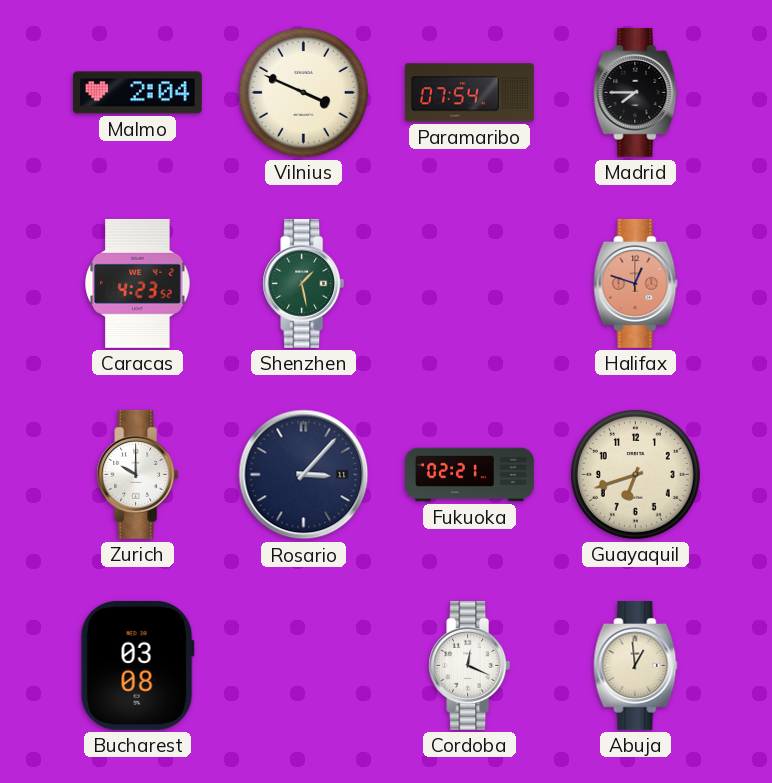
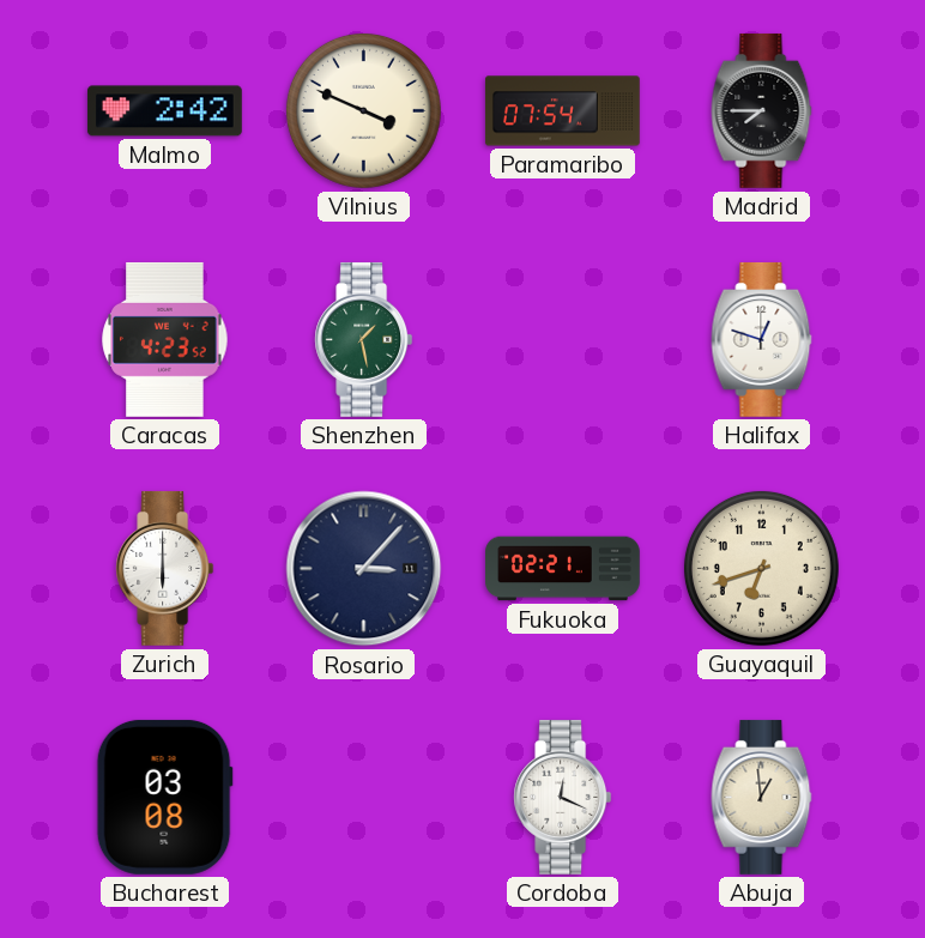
Malmo: 2:04 -> 2:42 (164, 111)
Halifax dial: salmon -> white (762, 339)
Zurich: 10:00 -> 6:00 (165, 568)
